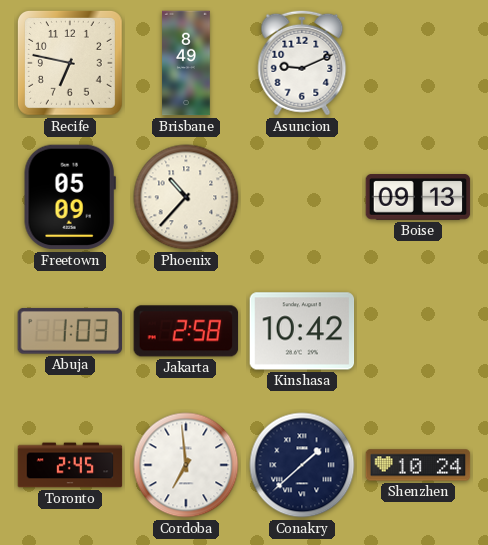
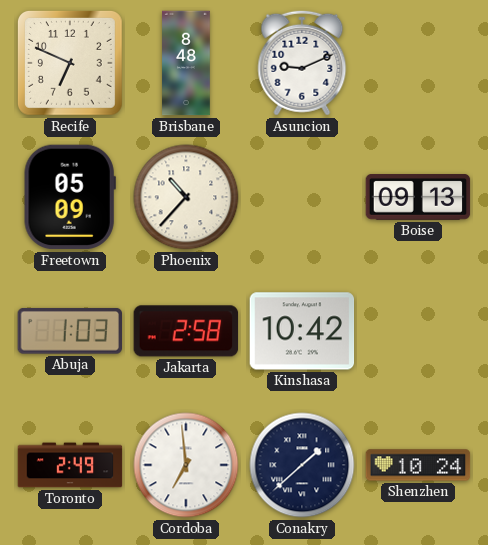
Recife: 6:47 -> 6:49 (70, 63)
Brisbane: 8:49 -> 8:48 (186, 63)
Toronto: 2:45 -> 2:49 (70, 465)
